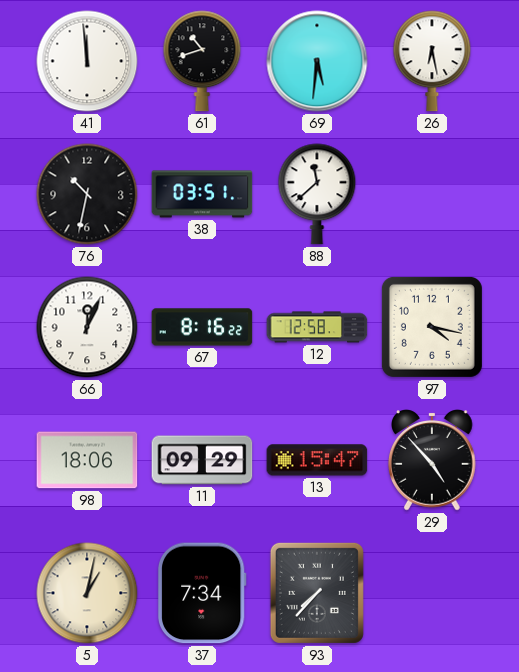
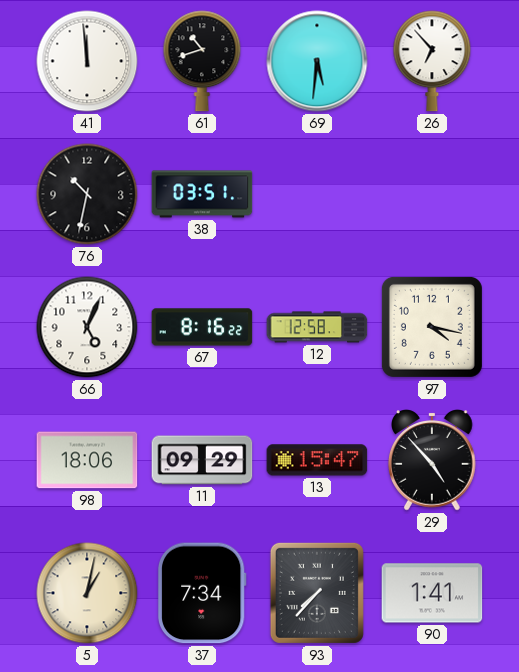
26: 6:28 -> 6:53 (432, 61)
88: 11:38 -> none (317, 194)
66: 12:04 -> 5:04 (87, 327)
90: none -> 1:41 (432, 593)
